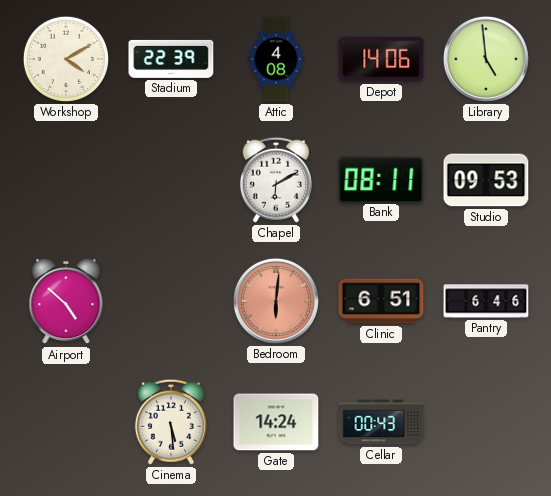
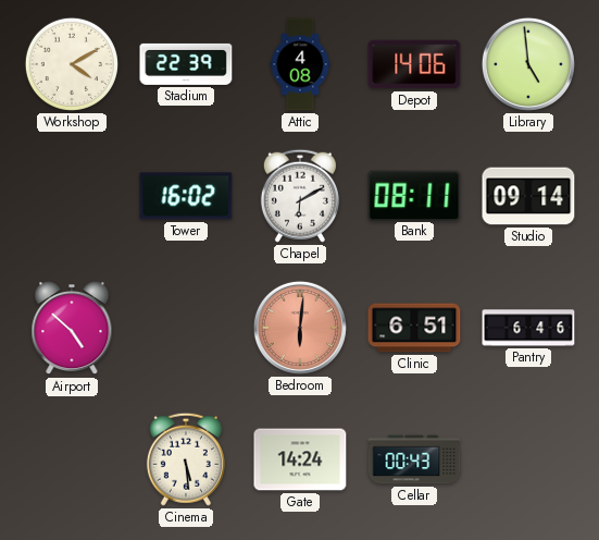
Tower: none -> 16:02 (186, 196)
Studio: 09:53 -> 09:14 (528, 196)
